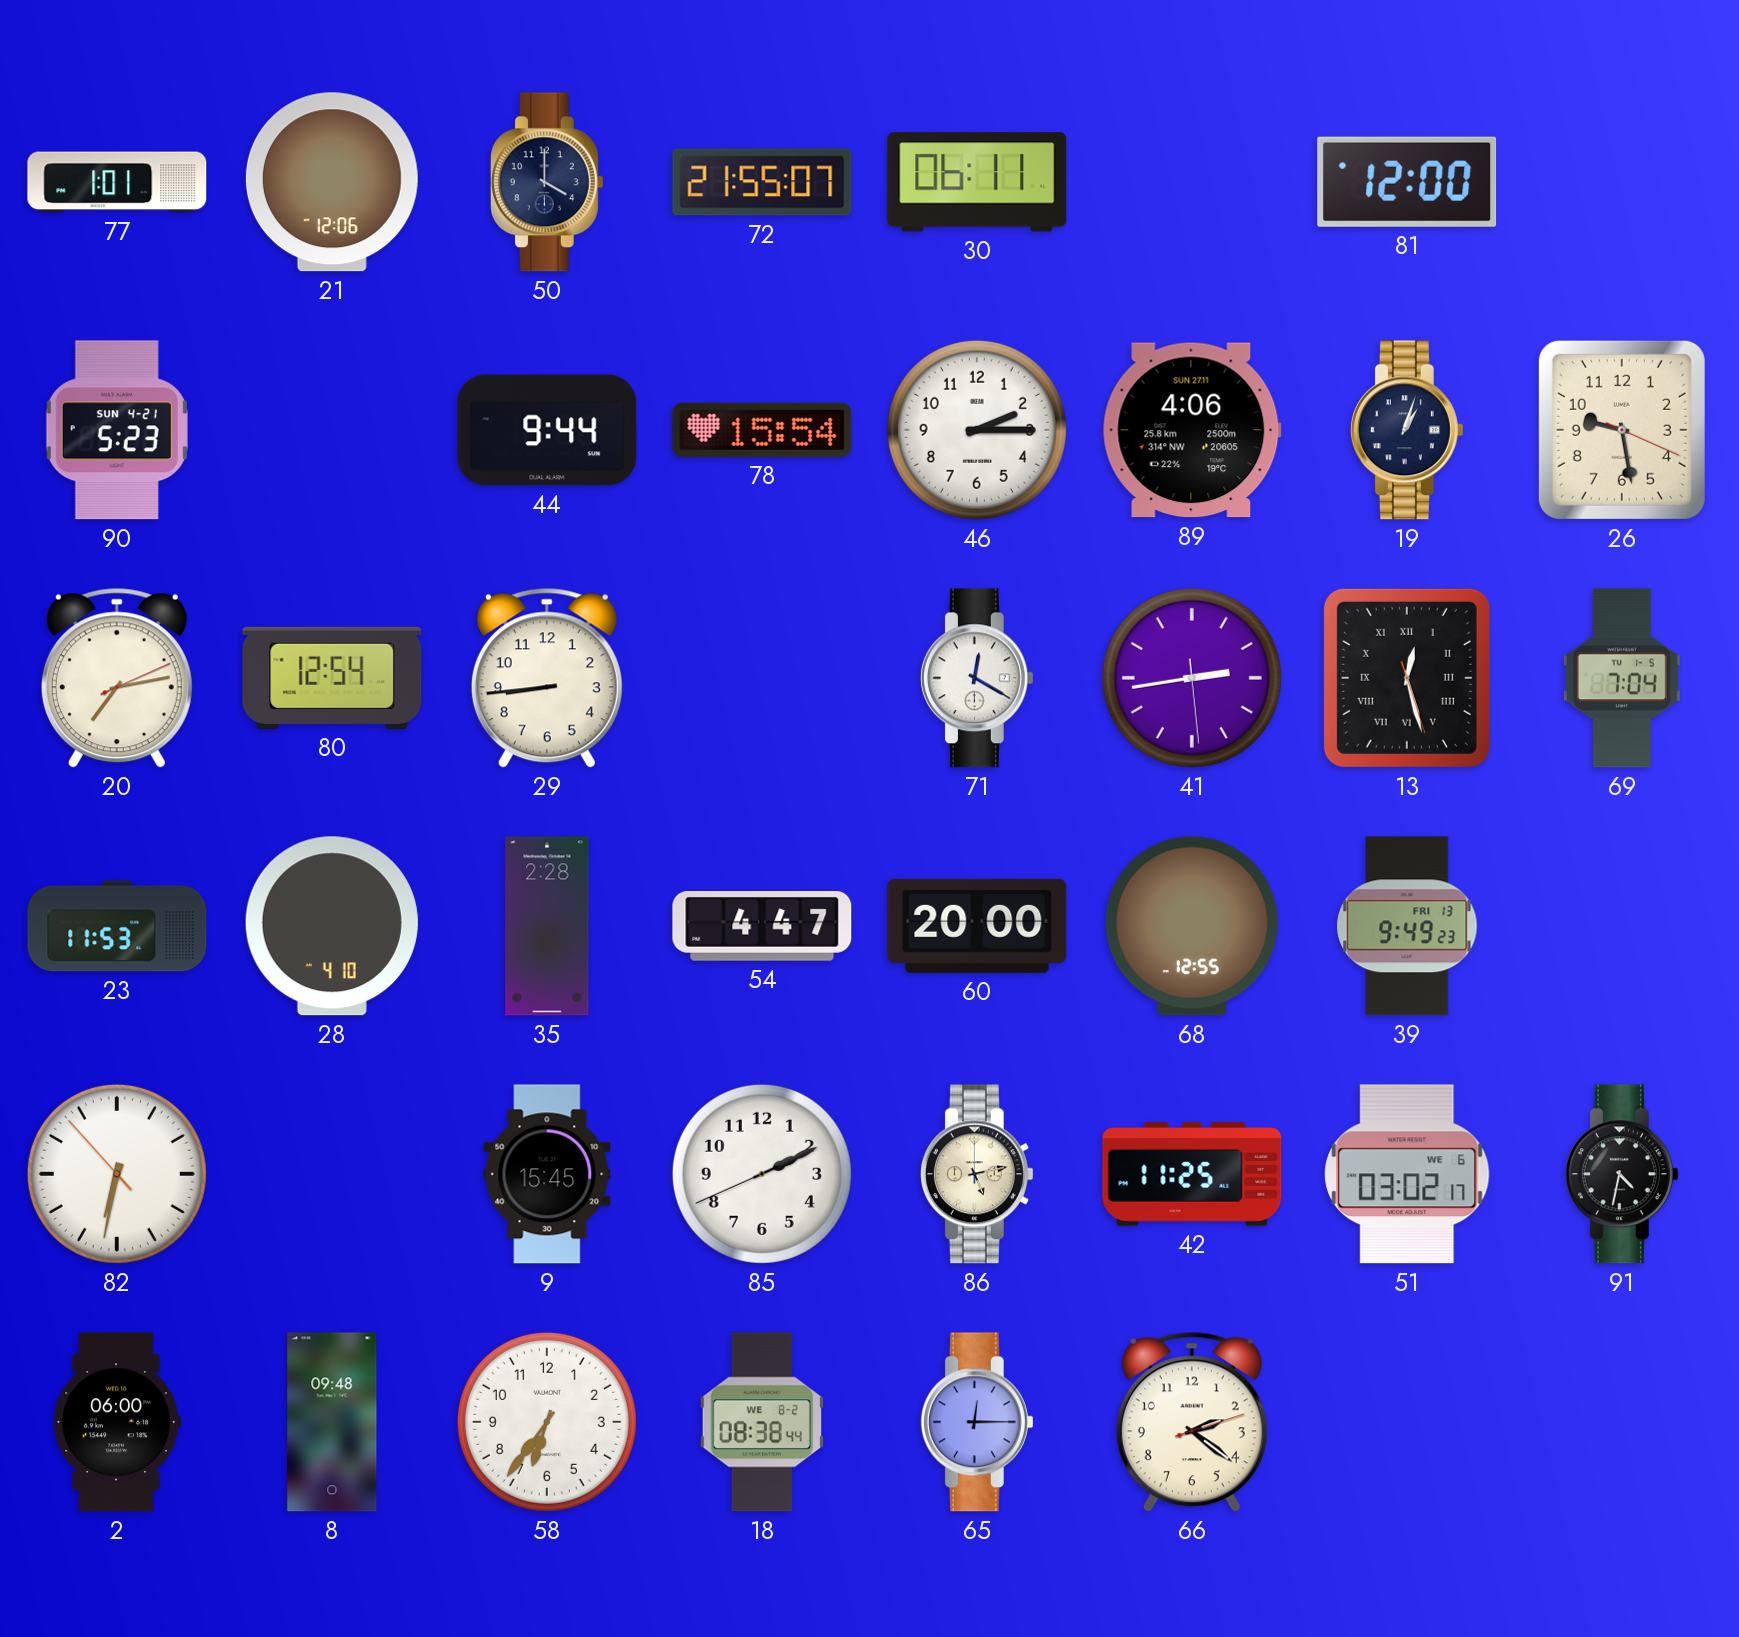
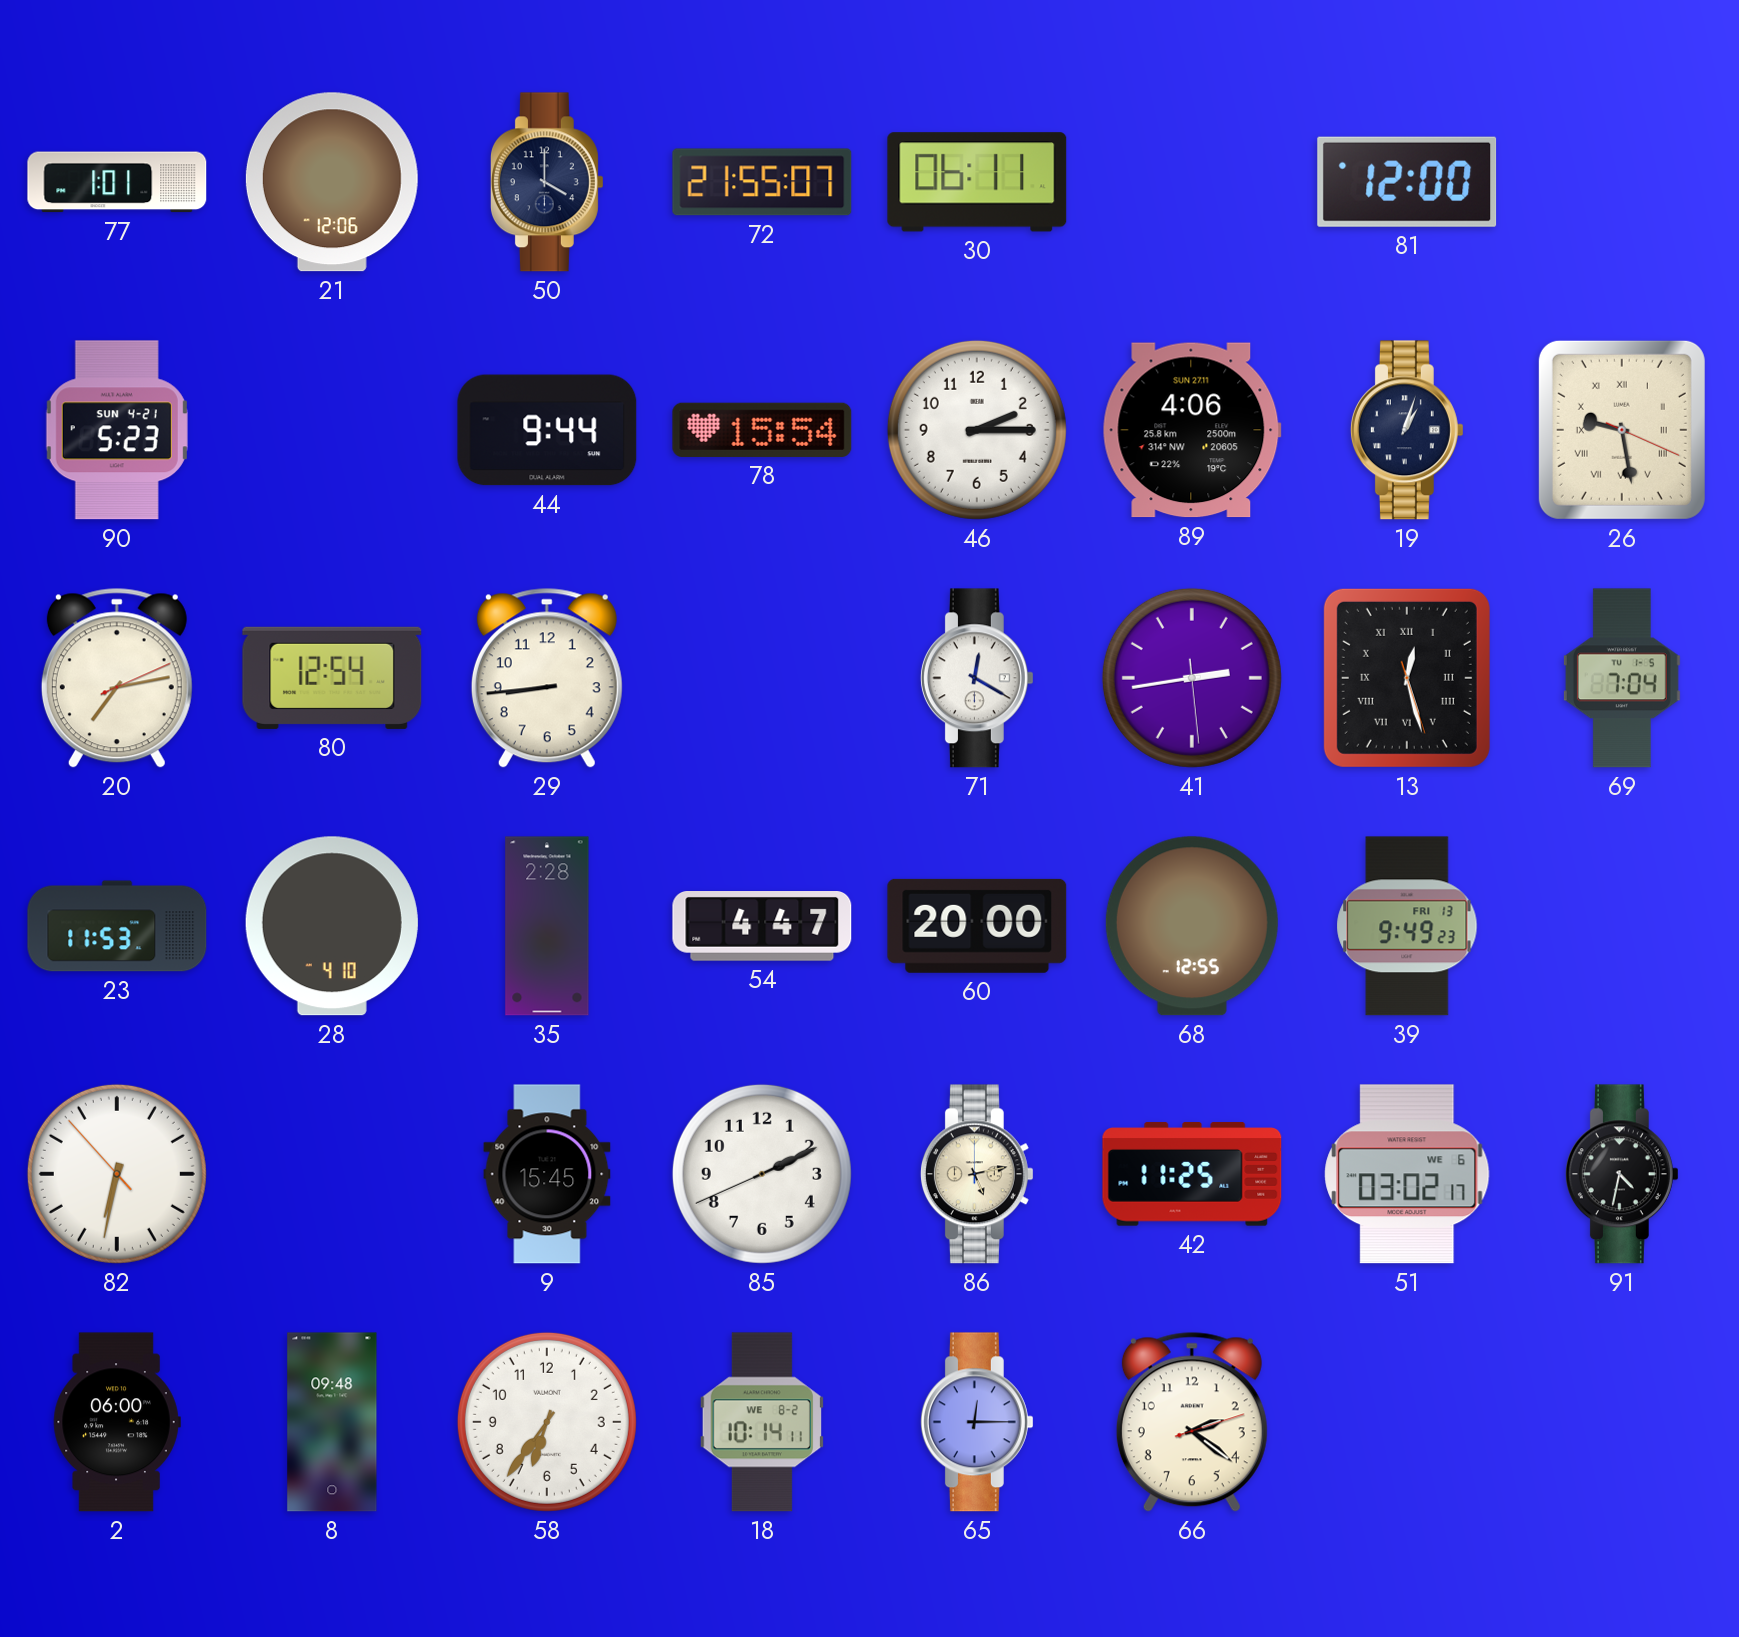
26 numerals: Arabic -> Roman (1622, 430)
18: 08:38 -> 10:14 (762, 1422)
